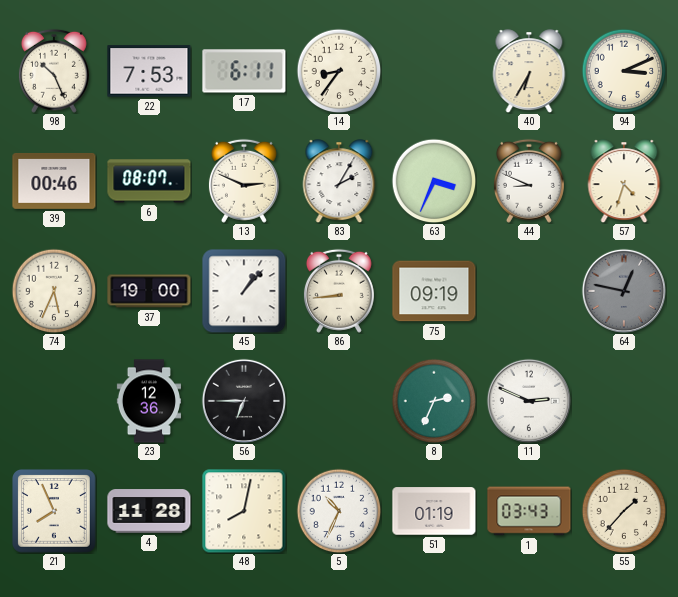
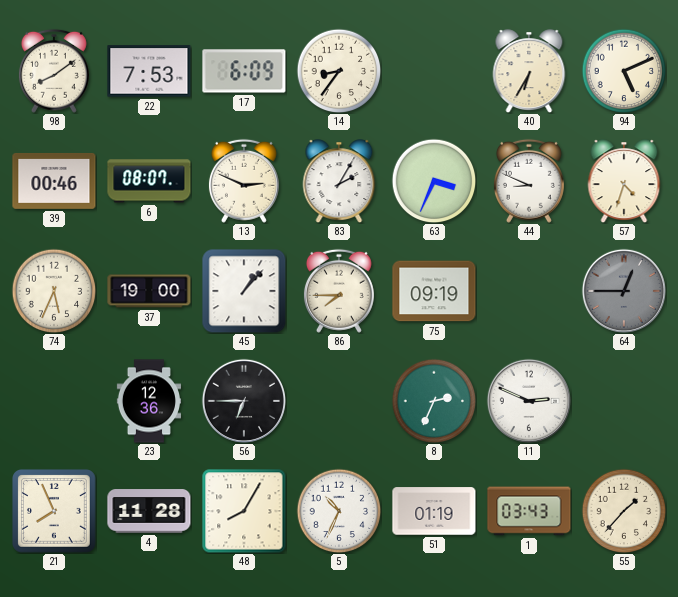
98: 10:26 -> 8:09 (54, 71)
17: 6:11 -> 6:09 (244, 71)
94: 3:11 -> 5:11 (624, 71)
86: 8:44 -> 7:45 (339, 291)
64: 12:47 -> 12:45 (623, 290)
48: 8:02 -> 8:05 (244, 511)
